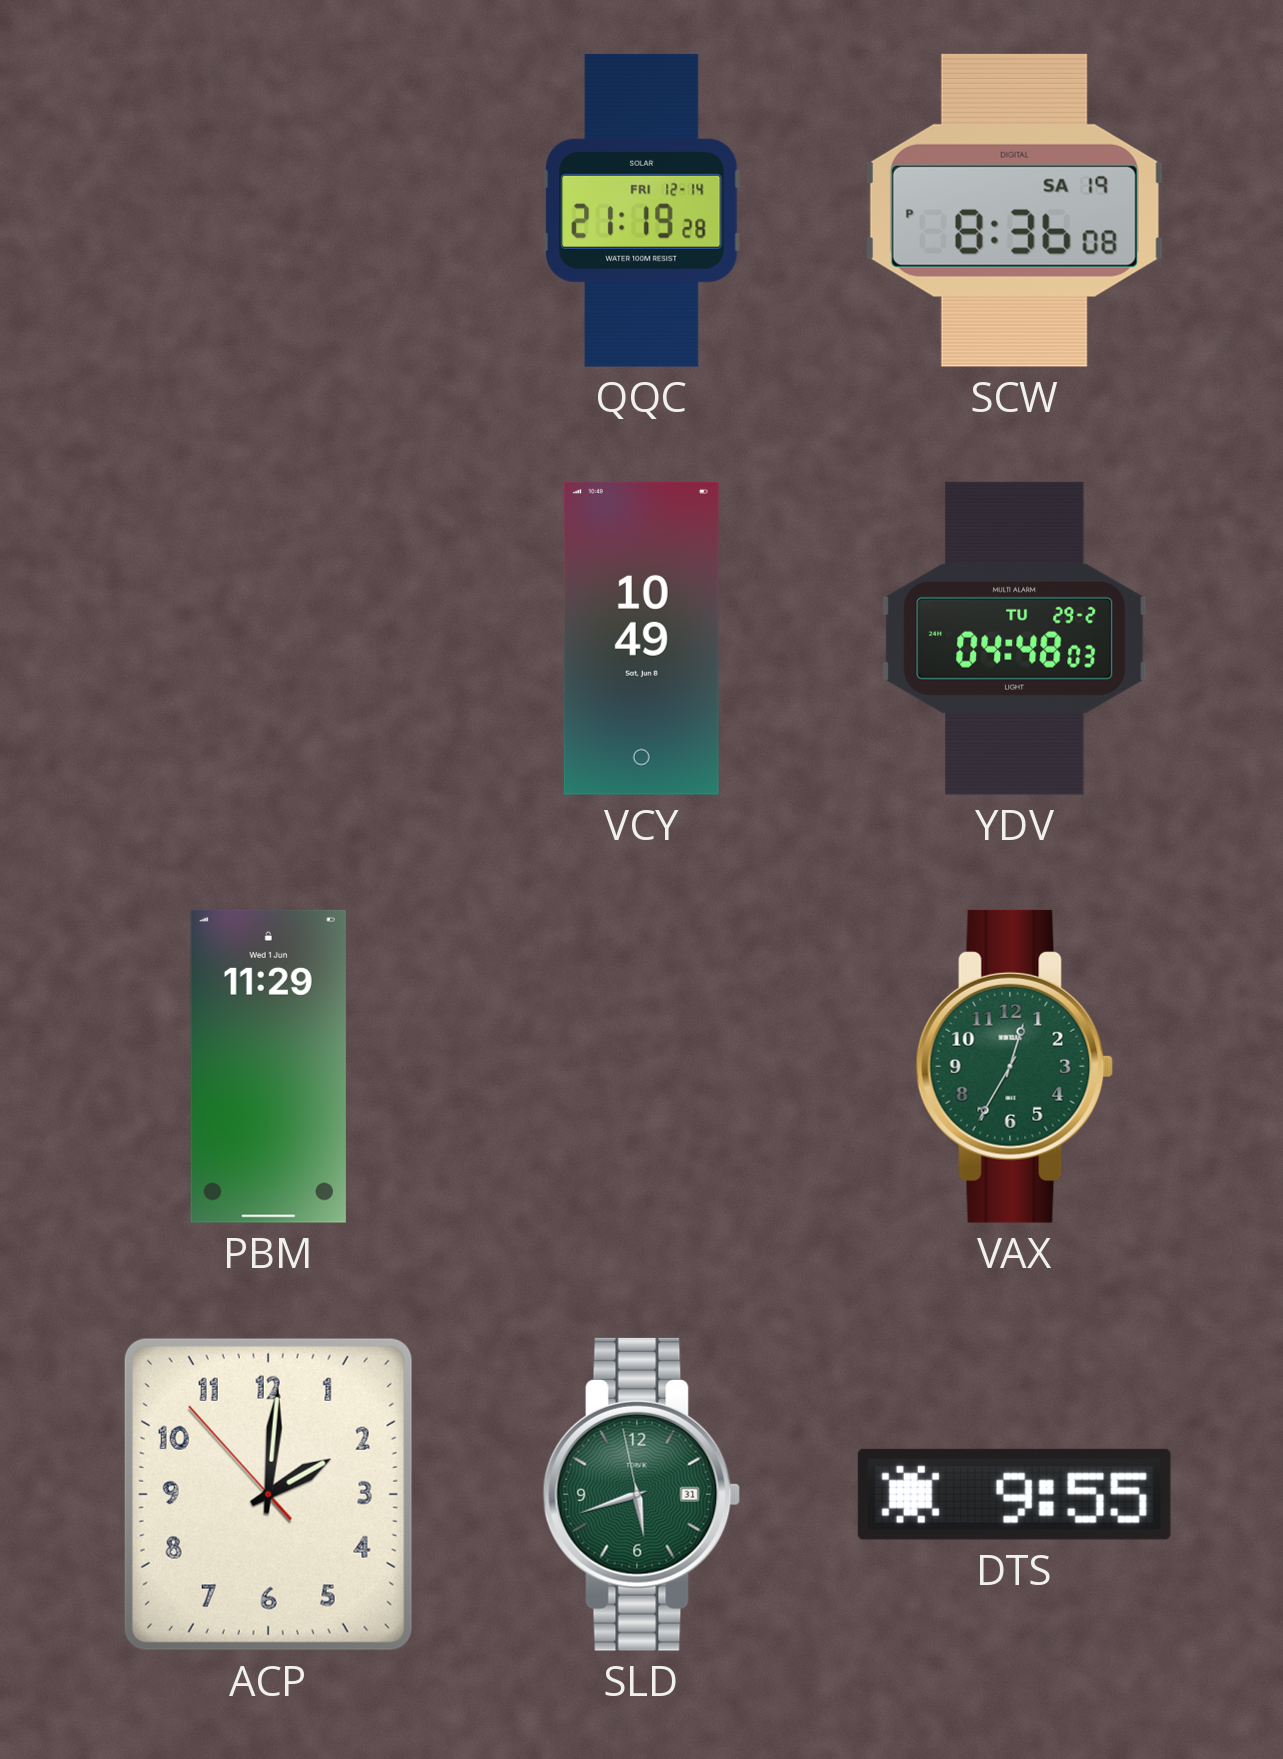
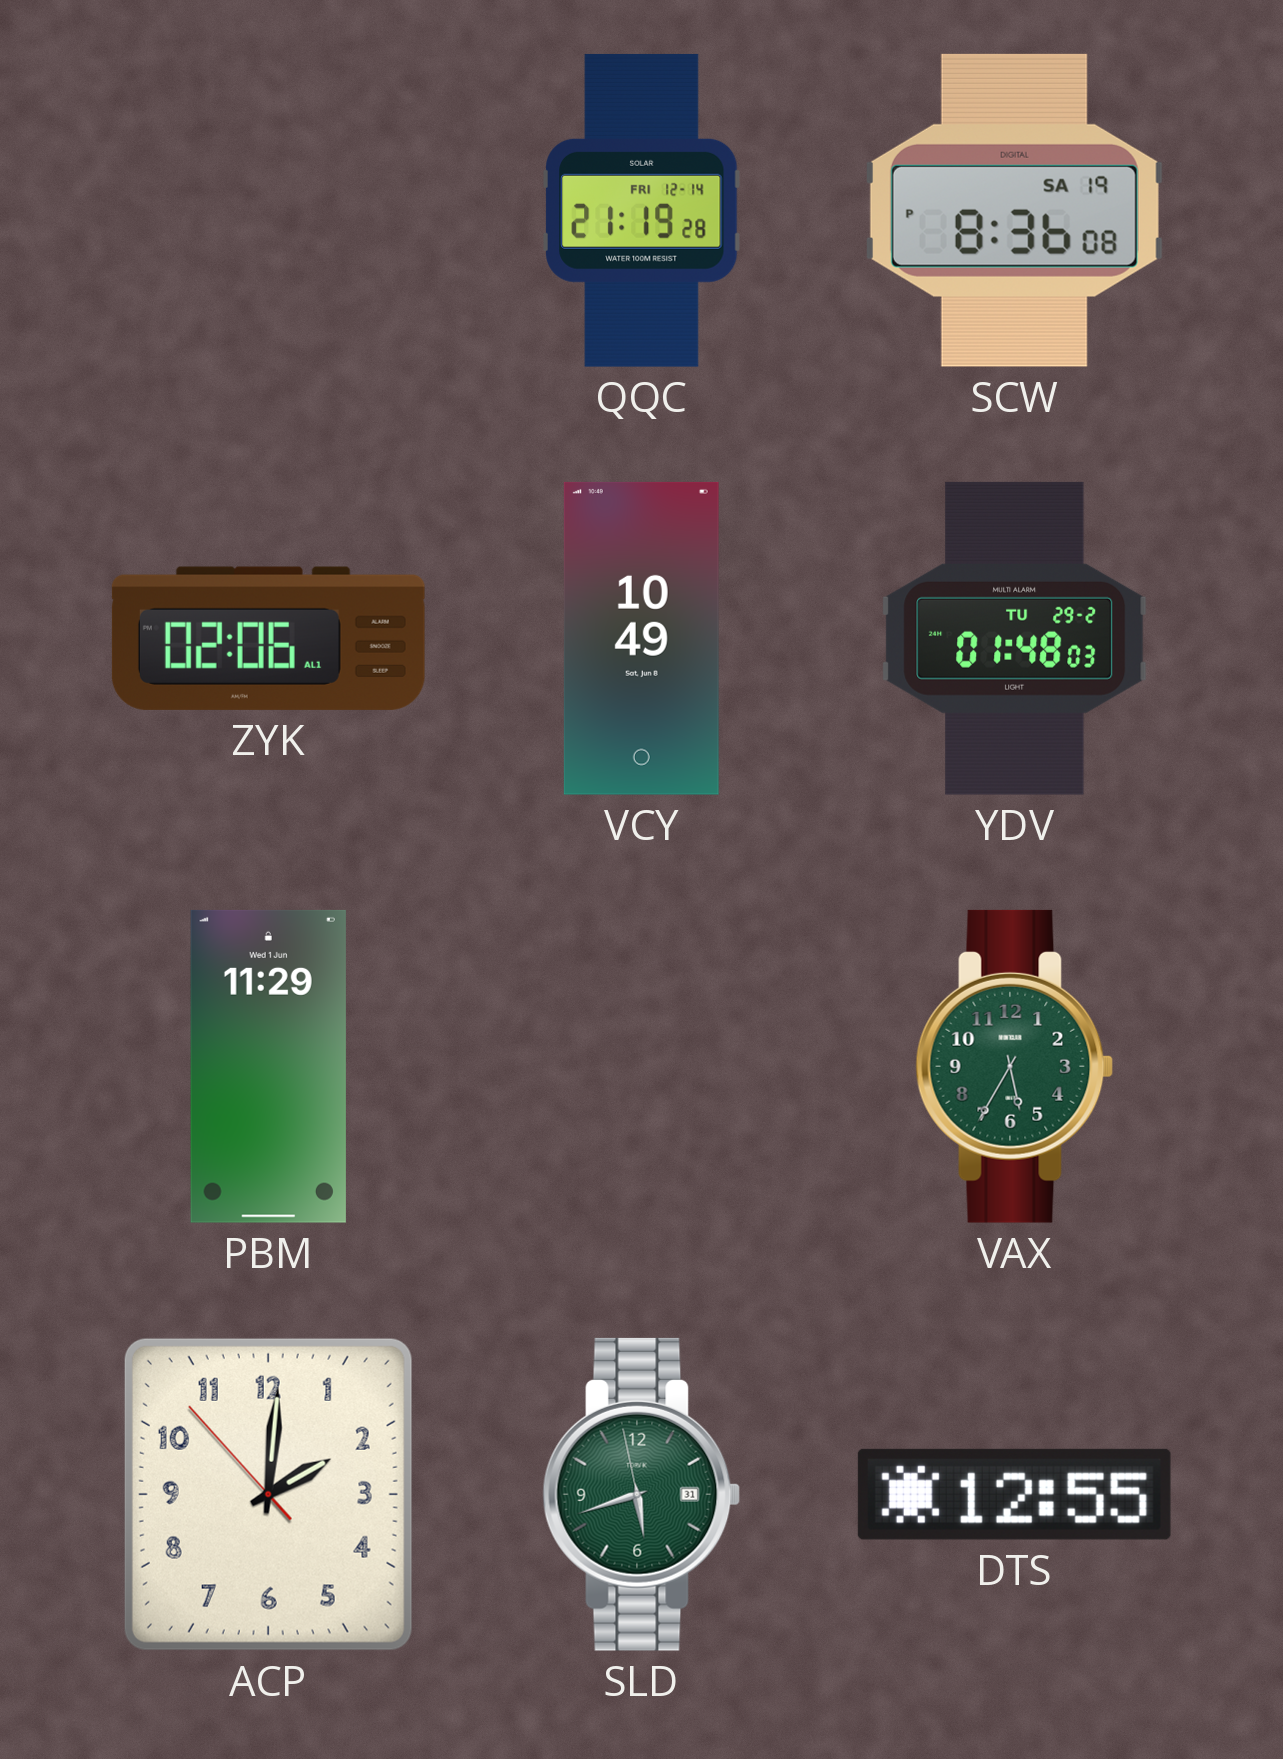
ZYK: none -> 02:06 (268, 638)
YDV: 04:48 -> 01:48 (1015, 638)
VAX: 12:35 -> 5:35 (1015, 1066)
DTS: 9:55 -> 12:55 (1014, 1494)
